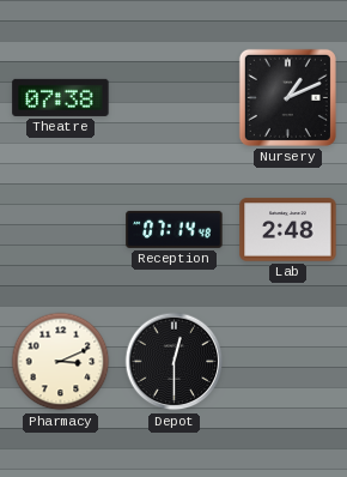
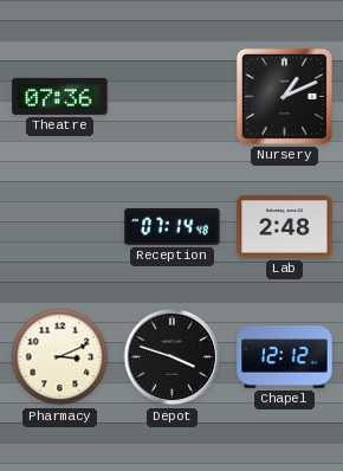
Theatre: 07:38 -> 07:36 (60, 96)
Depot: 12:30 -> 3:48 (173, 357)
Chapel: none -> 12:12 (285, 357)
